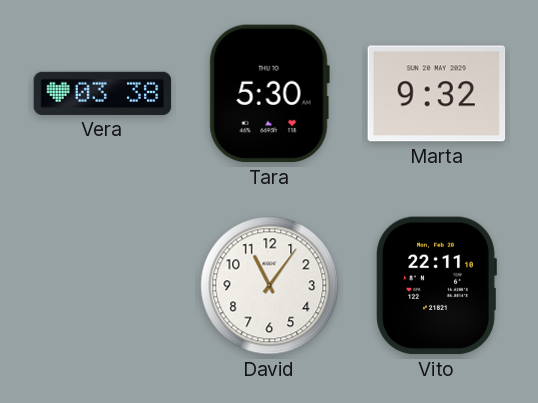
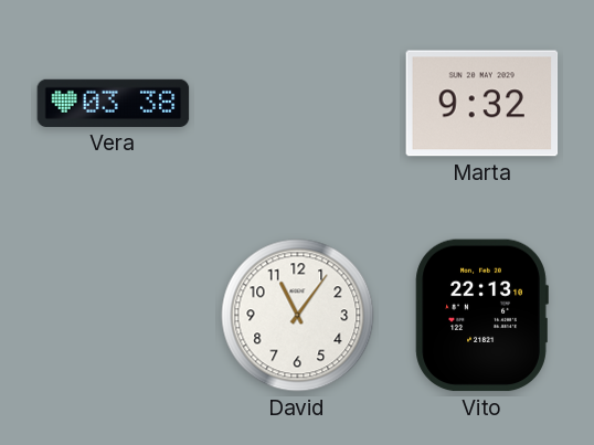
Tara: 5:30 -> none (269, 94)
Vito: 22:11 -> 22:13 (481, 316)
